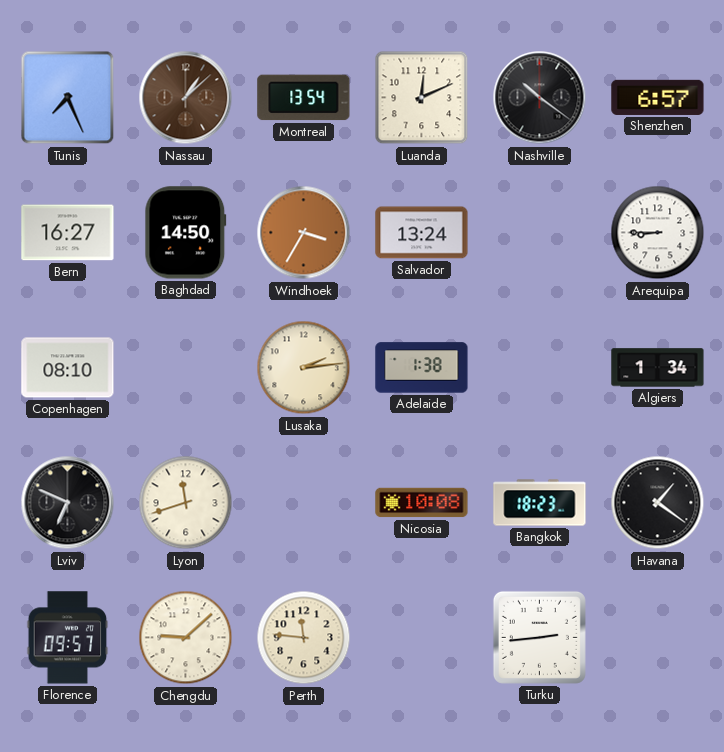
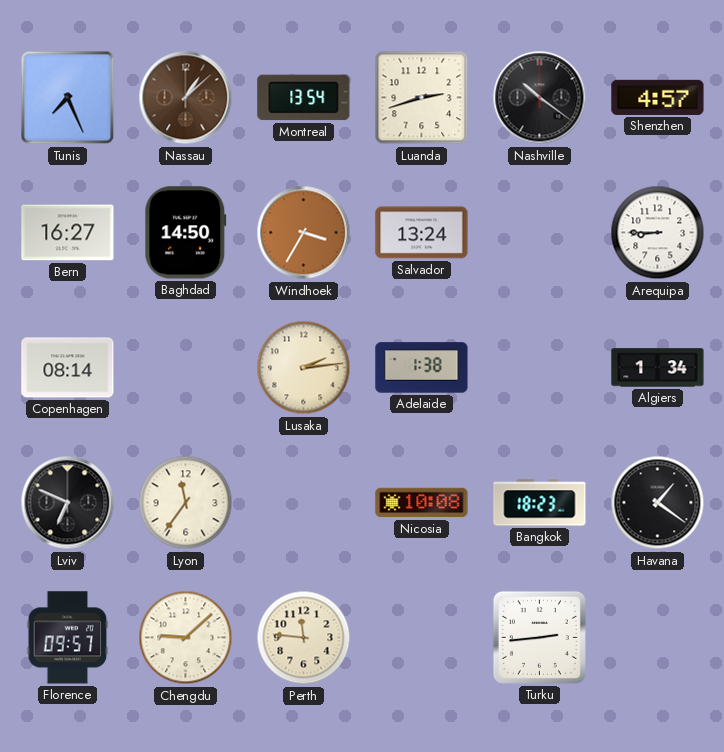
Luanda: 12:11 -> 2:42 (422, 98)
Shenzhen: 6:57 -> 4:57 (658, 97)
Copenhagen: 08:10 -> 08:14 (68, 368)
Lyon: 11:42 -> 11:36 (186, 503)
